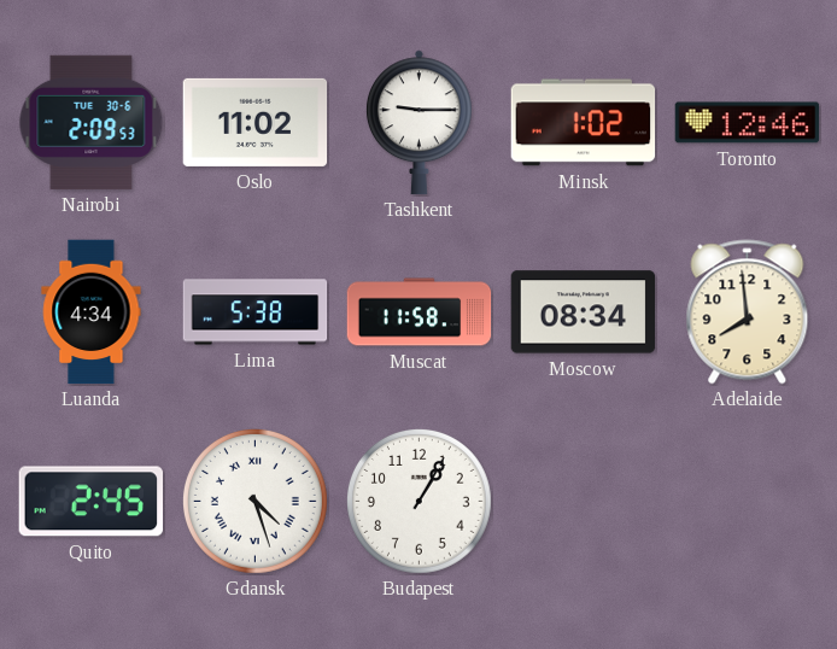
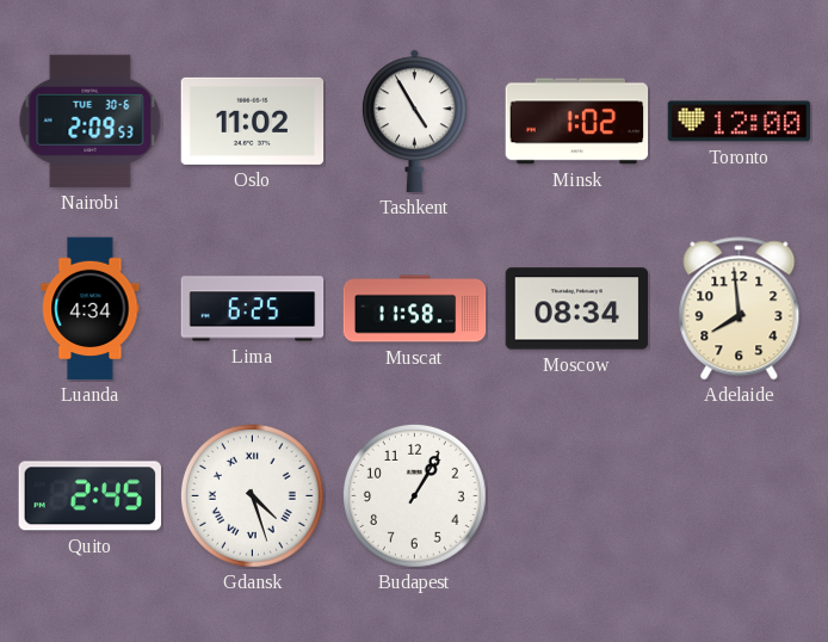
Tashkent: 9:15 -> 4:55 (414, 122)
Toronto: 12:46 -> 12:00 (740, 122)
Lima: 5:38 -> 6:25 (253, 309)
